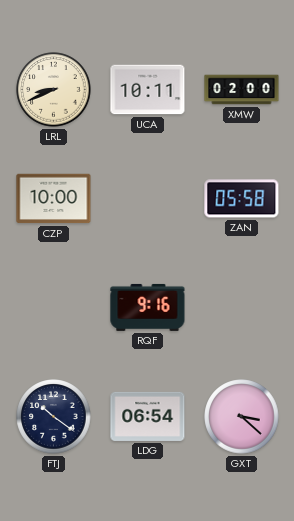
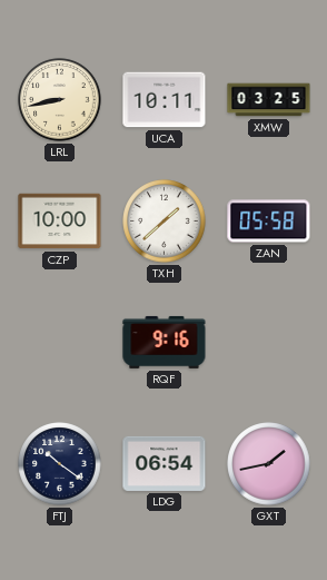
LRL: 8:41 -> 8:43 (60, 100)
XMW: 02:00 -> 03:25 (269, 100)
TXH: none -> 1:38 (165, 222)
GXT: 3:22 -> 1:43 (269, 464)
